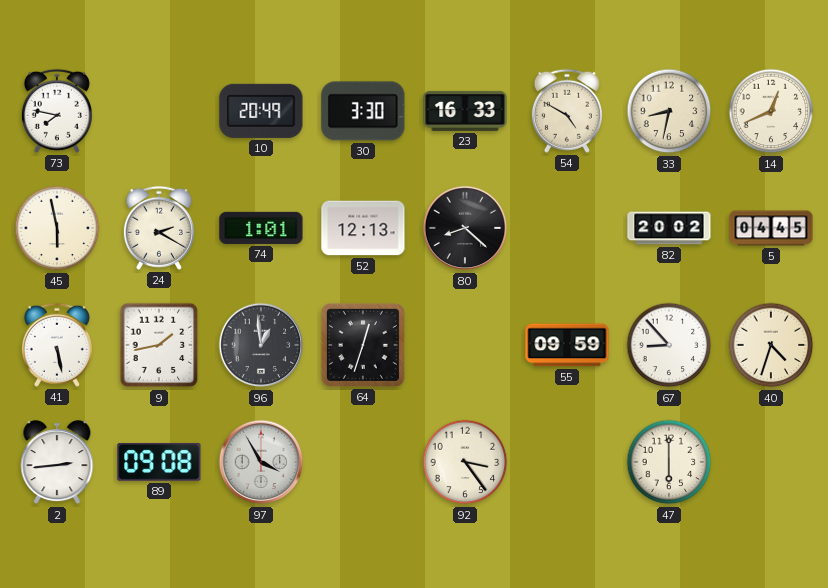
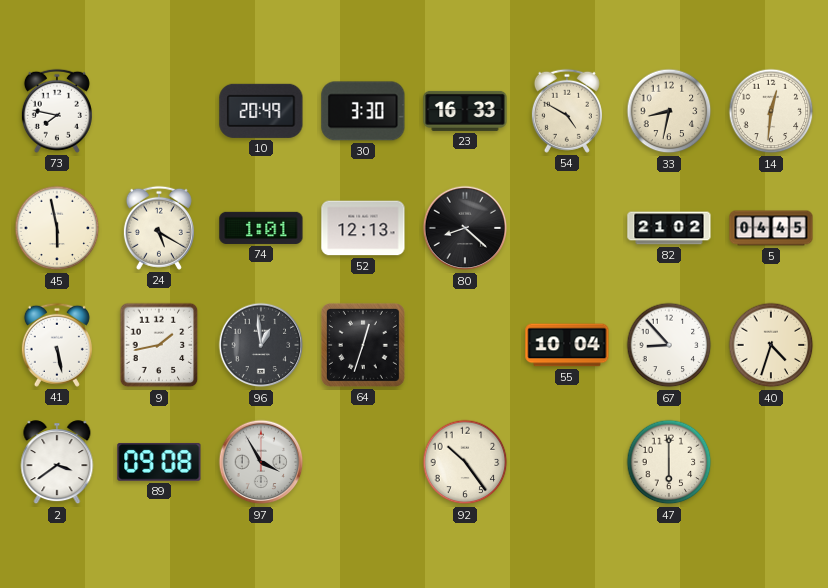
14: 12:41 -> 12:31 (771, 111)
24: 2:20 -> 5:20 (159, 228)
82: 20:02 -> 21:02 (669, 228)
55: 09:59 -> 10:04 (567, 345)
2: 2:44 -> 3:39 (57, 463)
92: 3:24 -> 10:24 (465, 462)
